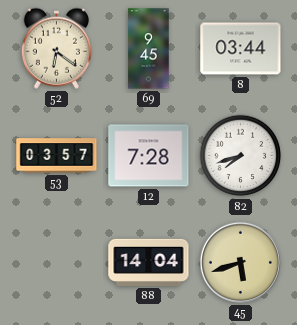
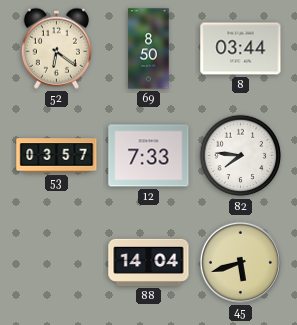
69: 9:45 -> 8:50 (149, 49)
12: 7:28 -> 7:33 (149, 156)
82: 7:42 -> 7:46 (241, 156)
